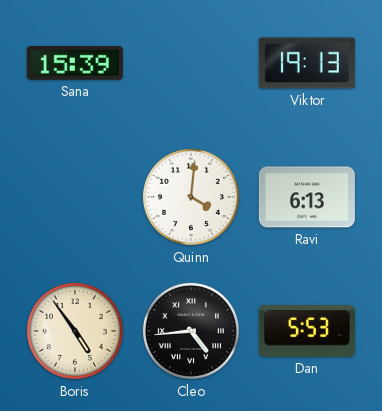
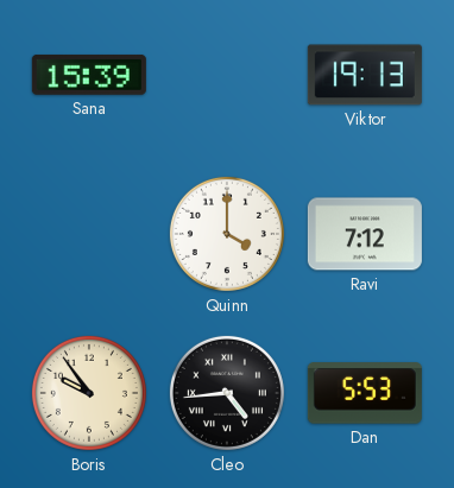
Quinn: 4:01 -> 4:00 (227, 234)
Ravi: 6:13 -> 7:12 (365, 234)
Boris: 4:54 -> 9:54 (89, 393)
